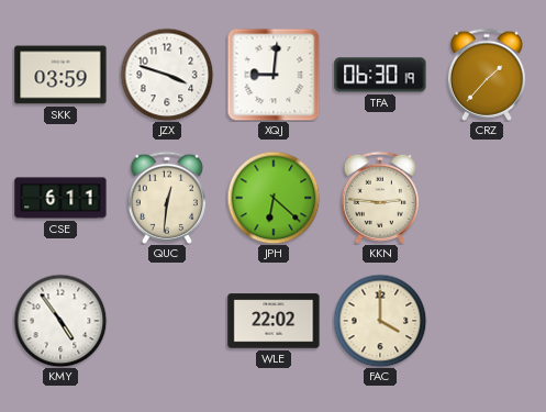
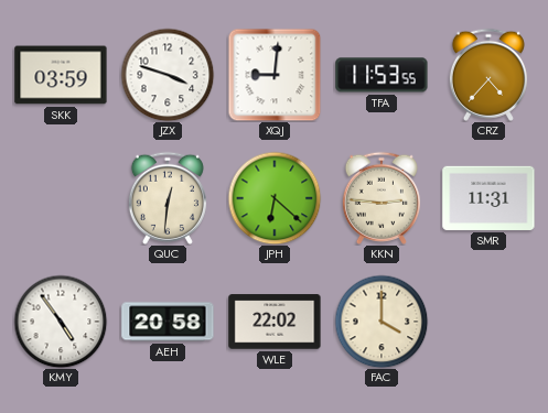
TFA: 06:30 -> 11:53 (382, 75)
CRZ: 1:37 -> 4:37 (488, 75)
CSE: 6:11 -> none (60, 198)
SMR: none -> 11:31 (488, 198)
AEH: none -> 20:58 (168, 322)
